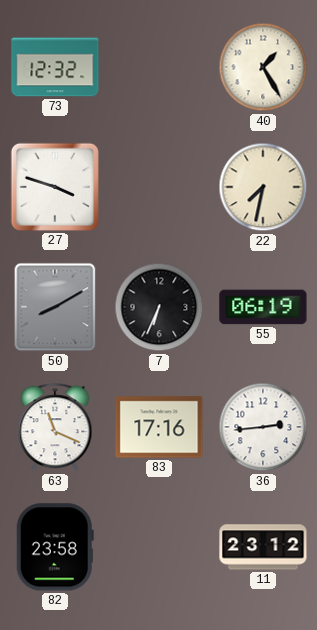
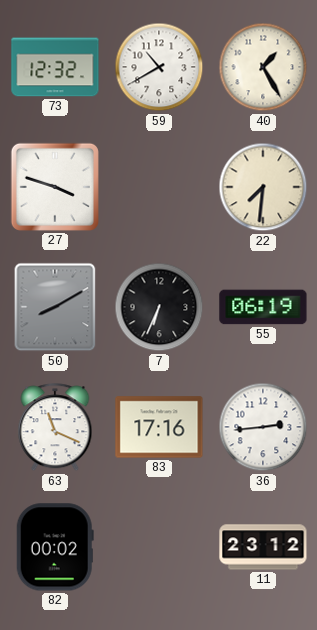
59: none -> 10:40 (159, 67)
22: 7:32 -> 7:31 (263, 187)
82: 23:58 -> 00:02 (55, 547)
